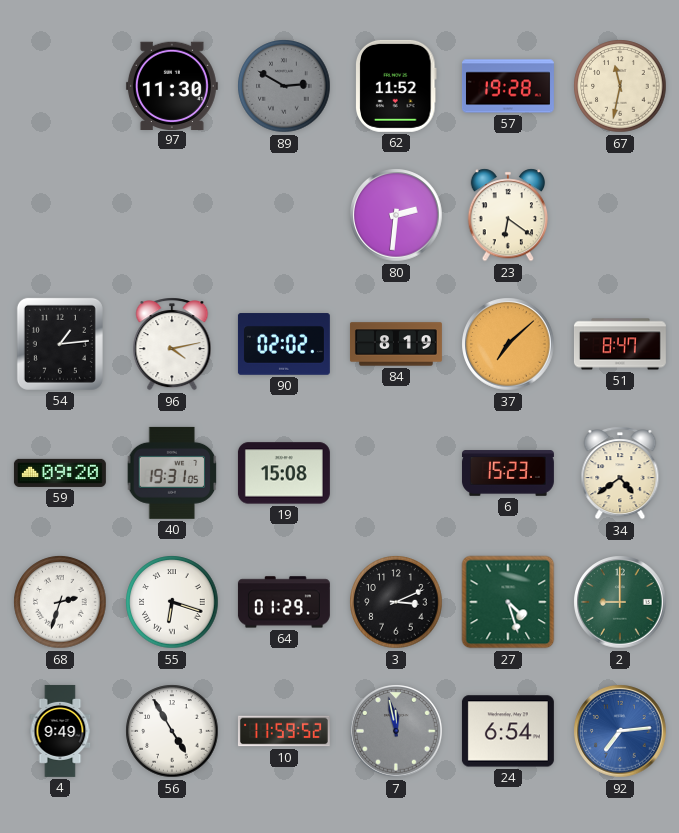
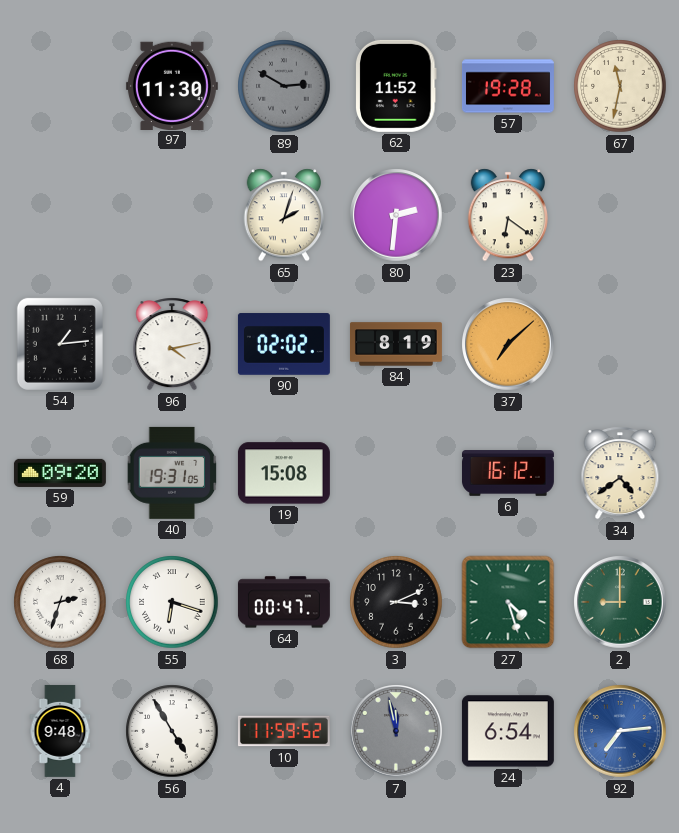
65: none -> 2:03 (283, 215)
51: 8:47 -> none (620, 344)
6: 15:23 -> 16:12 (508, 473)
64: 01:29 -> 00:47 (284, 602)
4: 9:49 -> 9:48 (60, 731)
